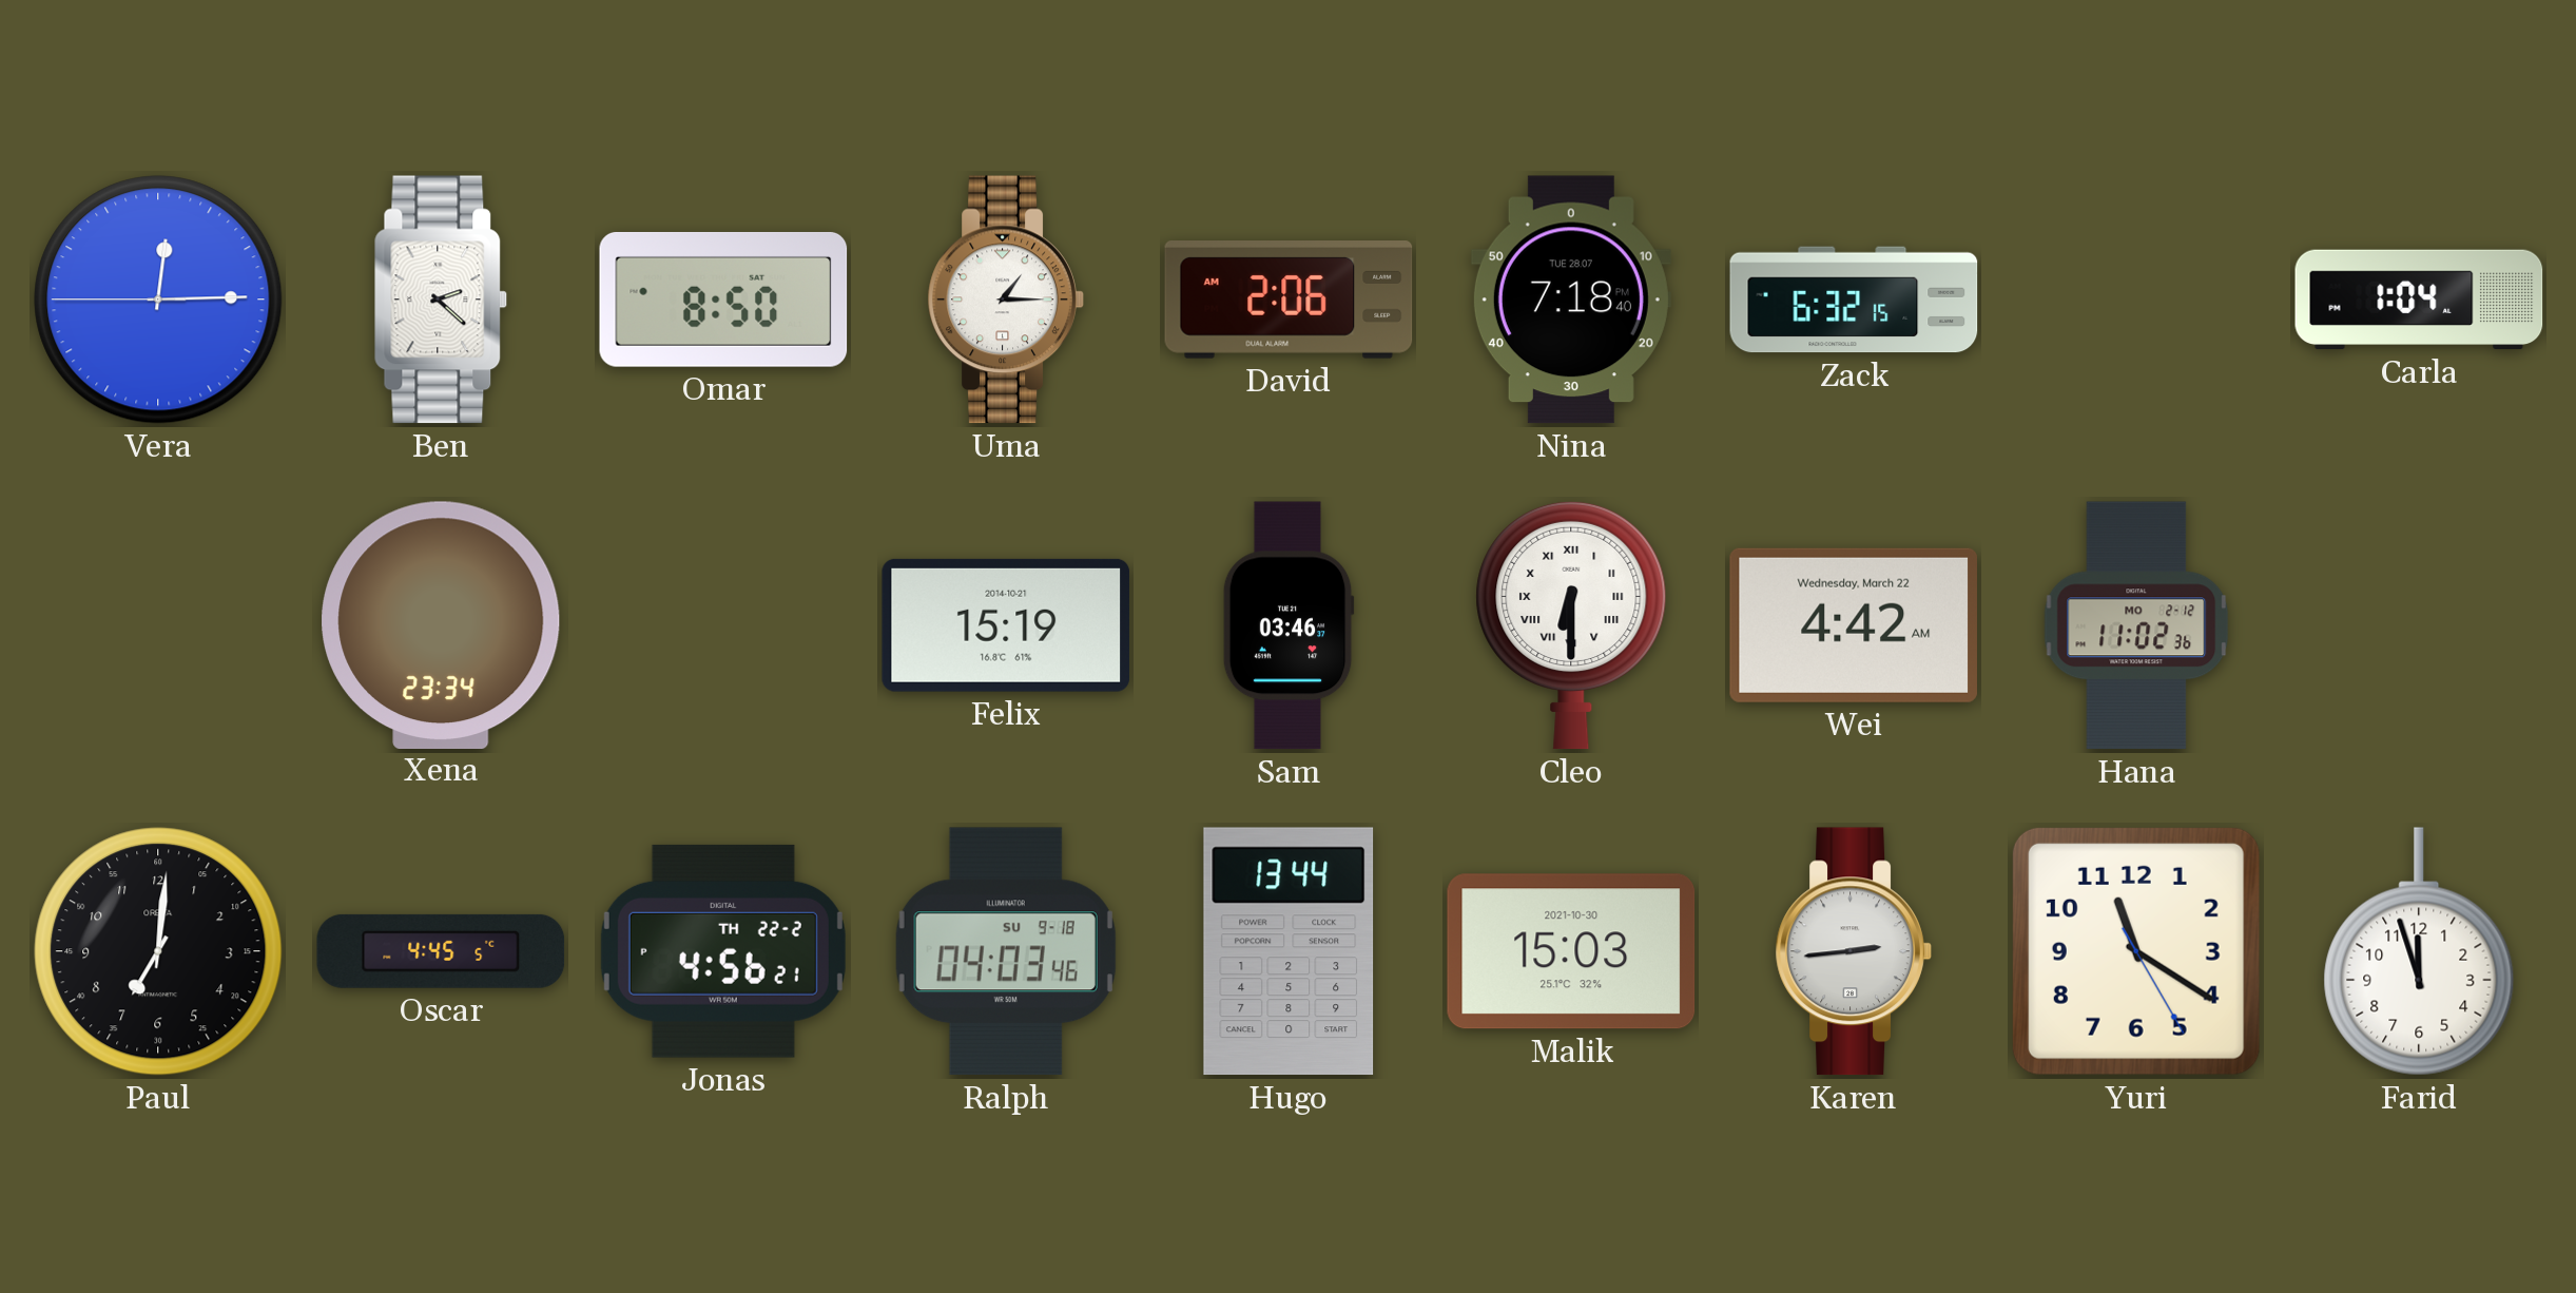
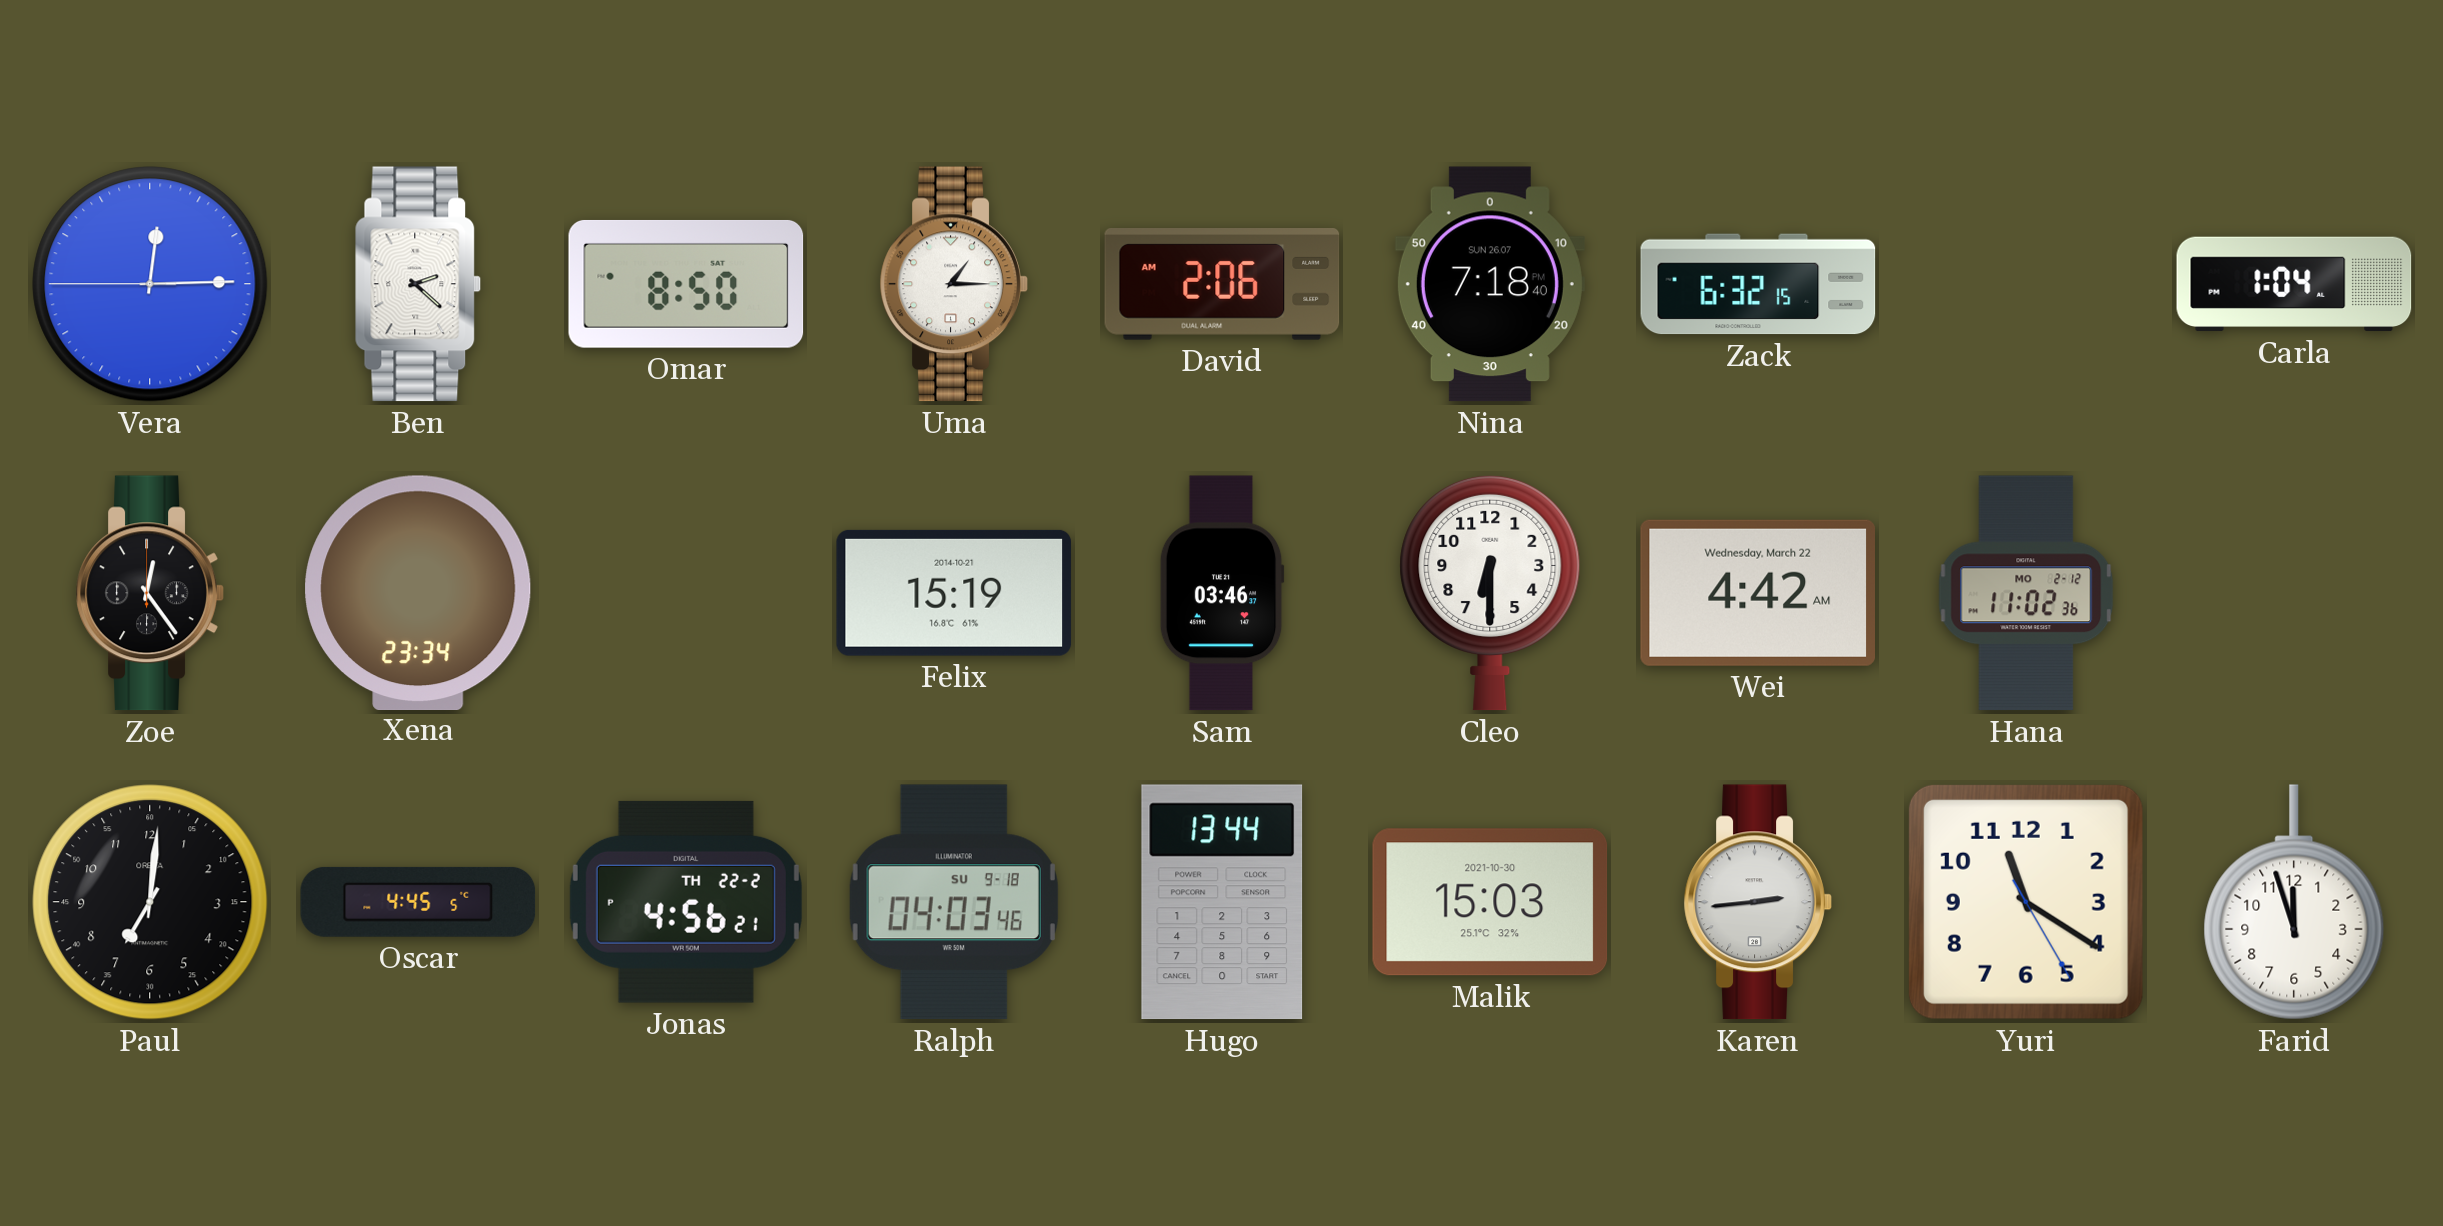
Nina date: TUE 28.07 -> SUN 26.07 (1490, 284)
Zoe: none -> 12:24 (150, 593)
Cleo numerals: Roman -> Arabic (1490, 593)
